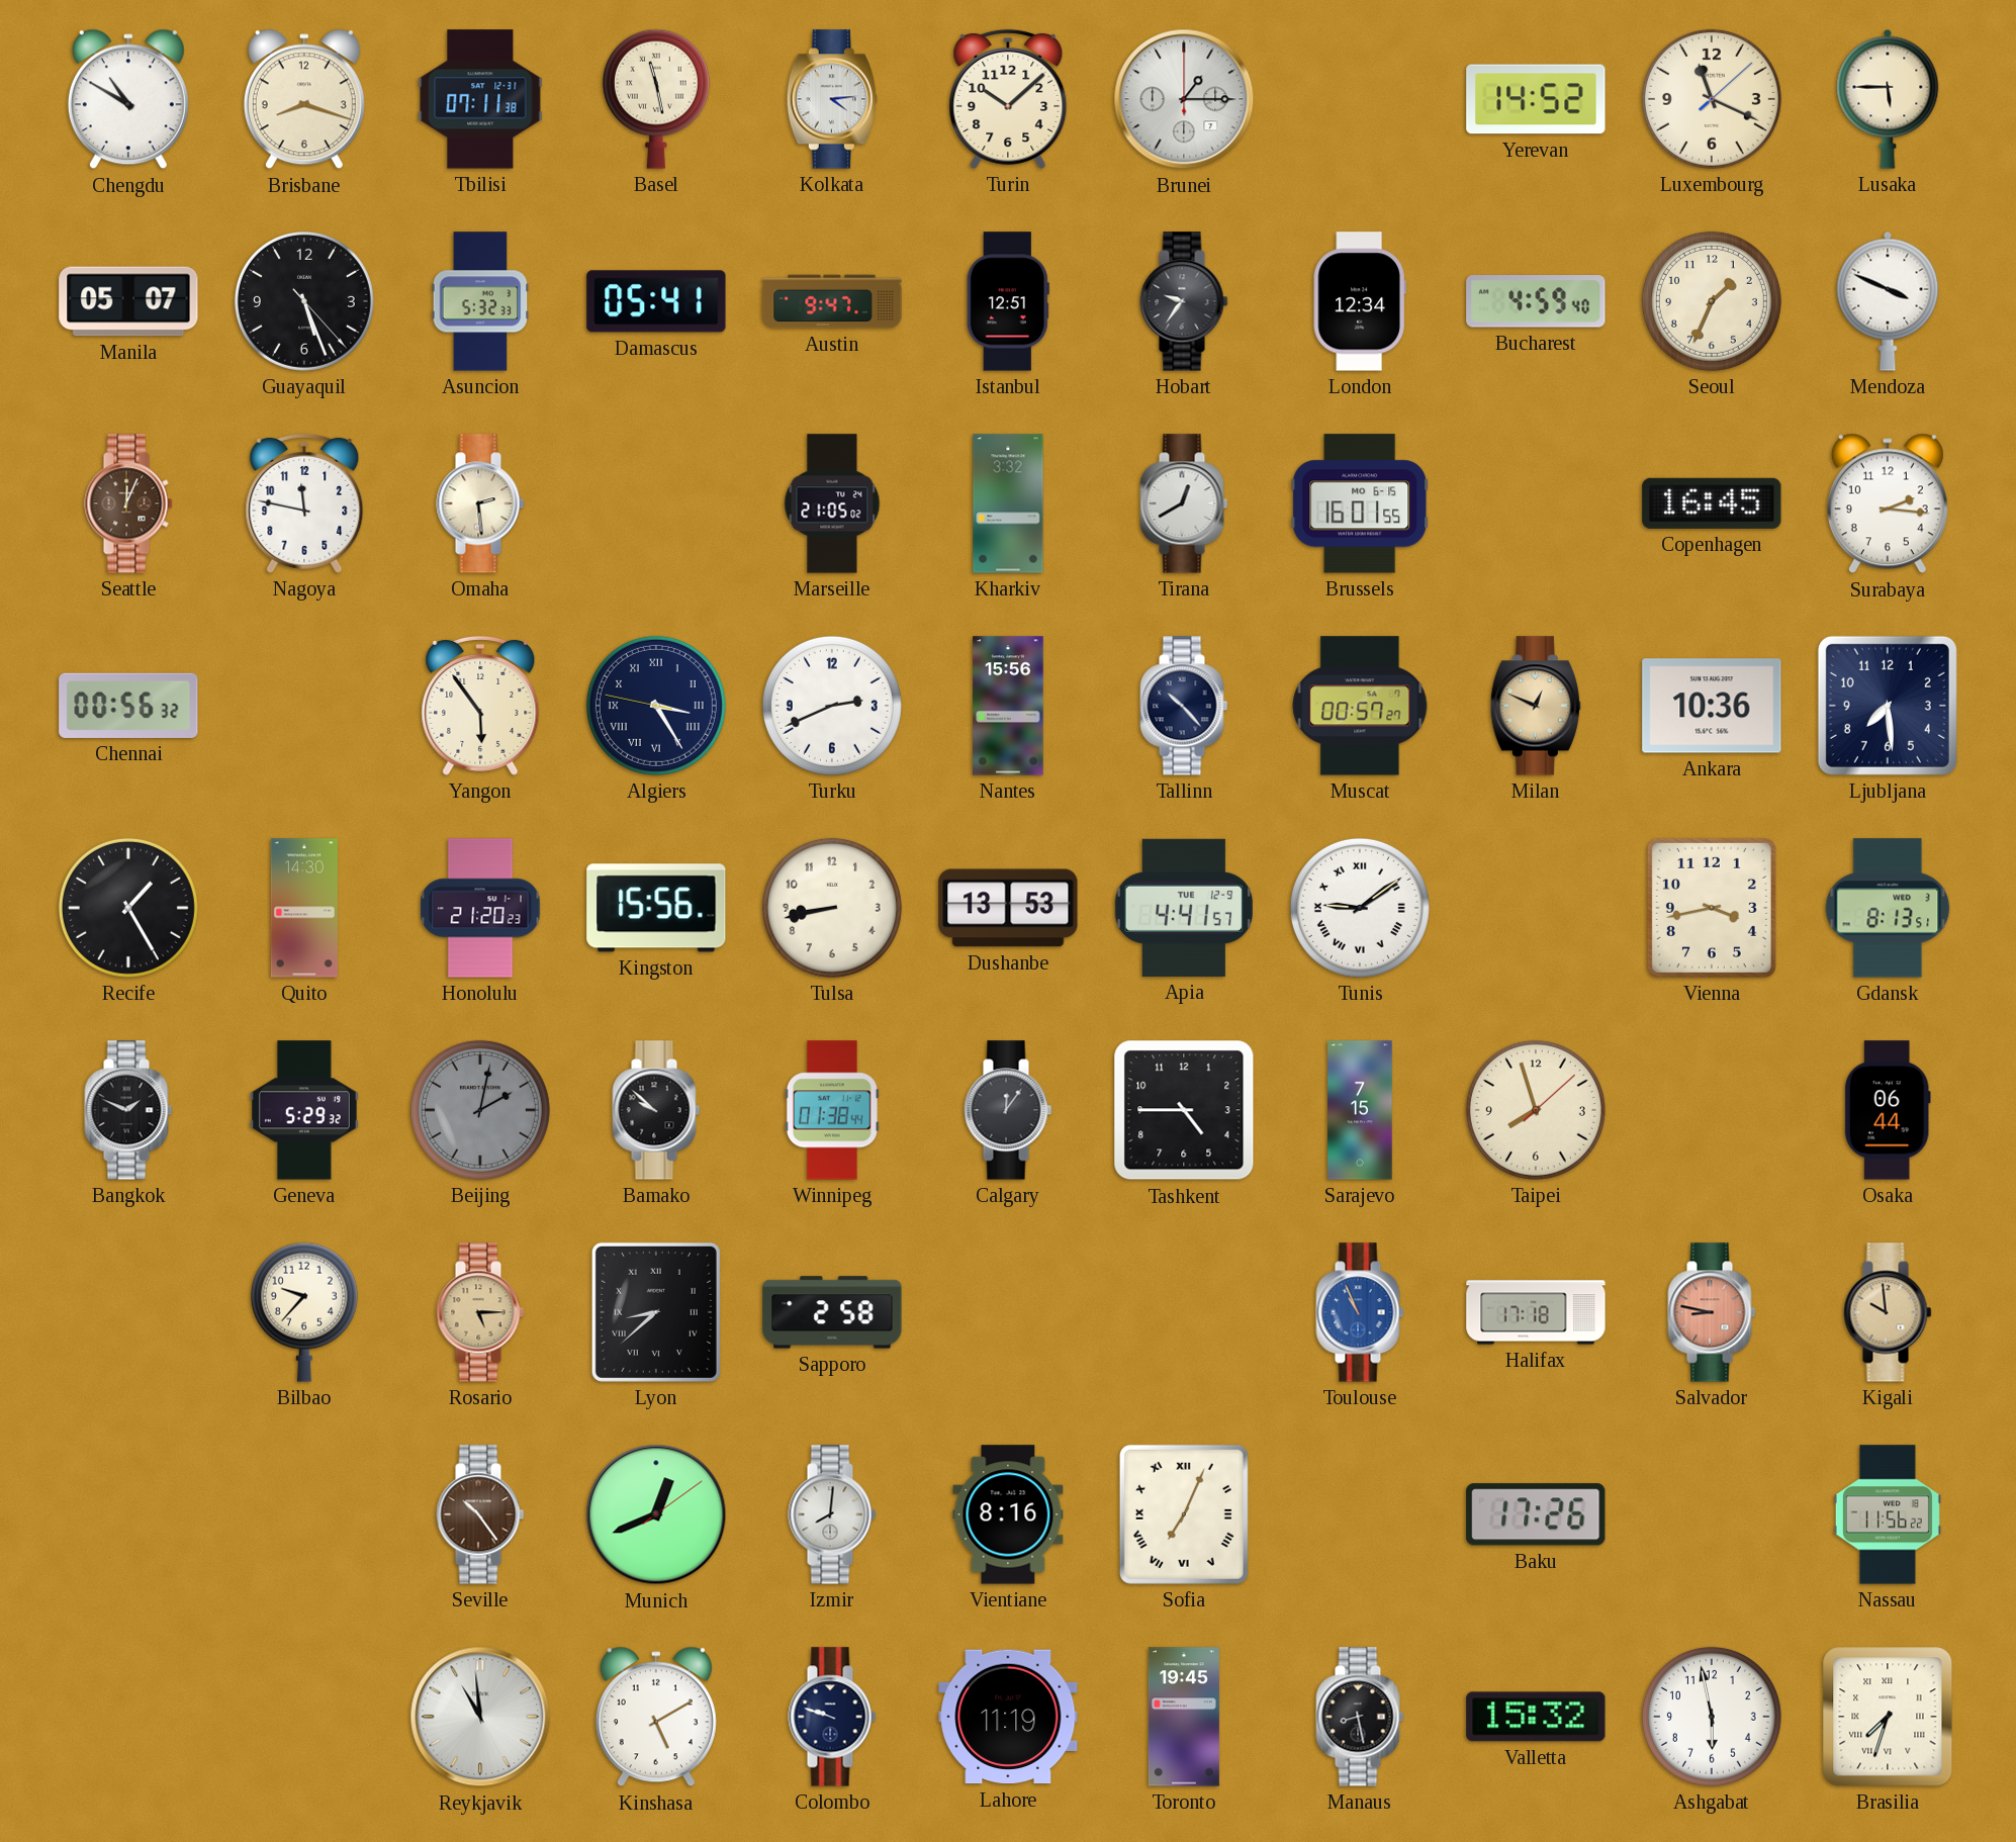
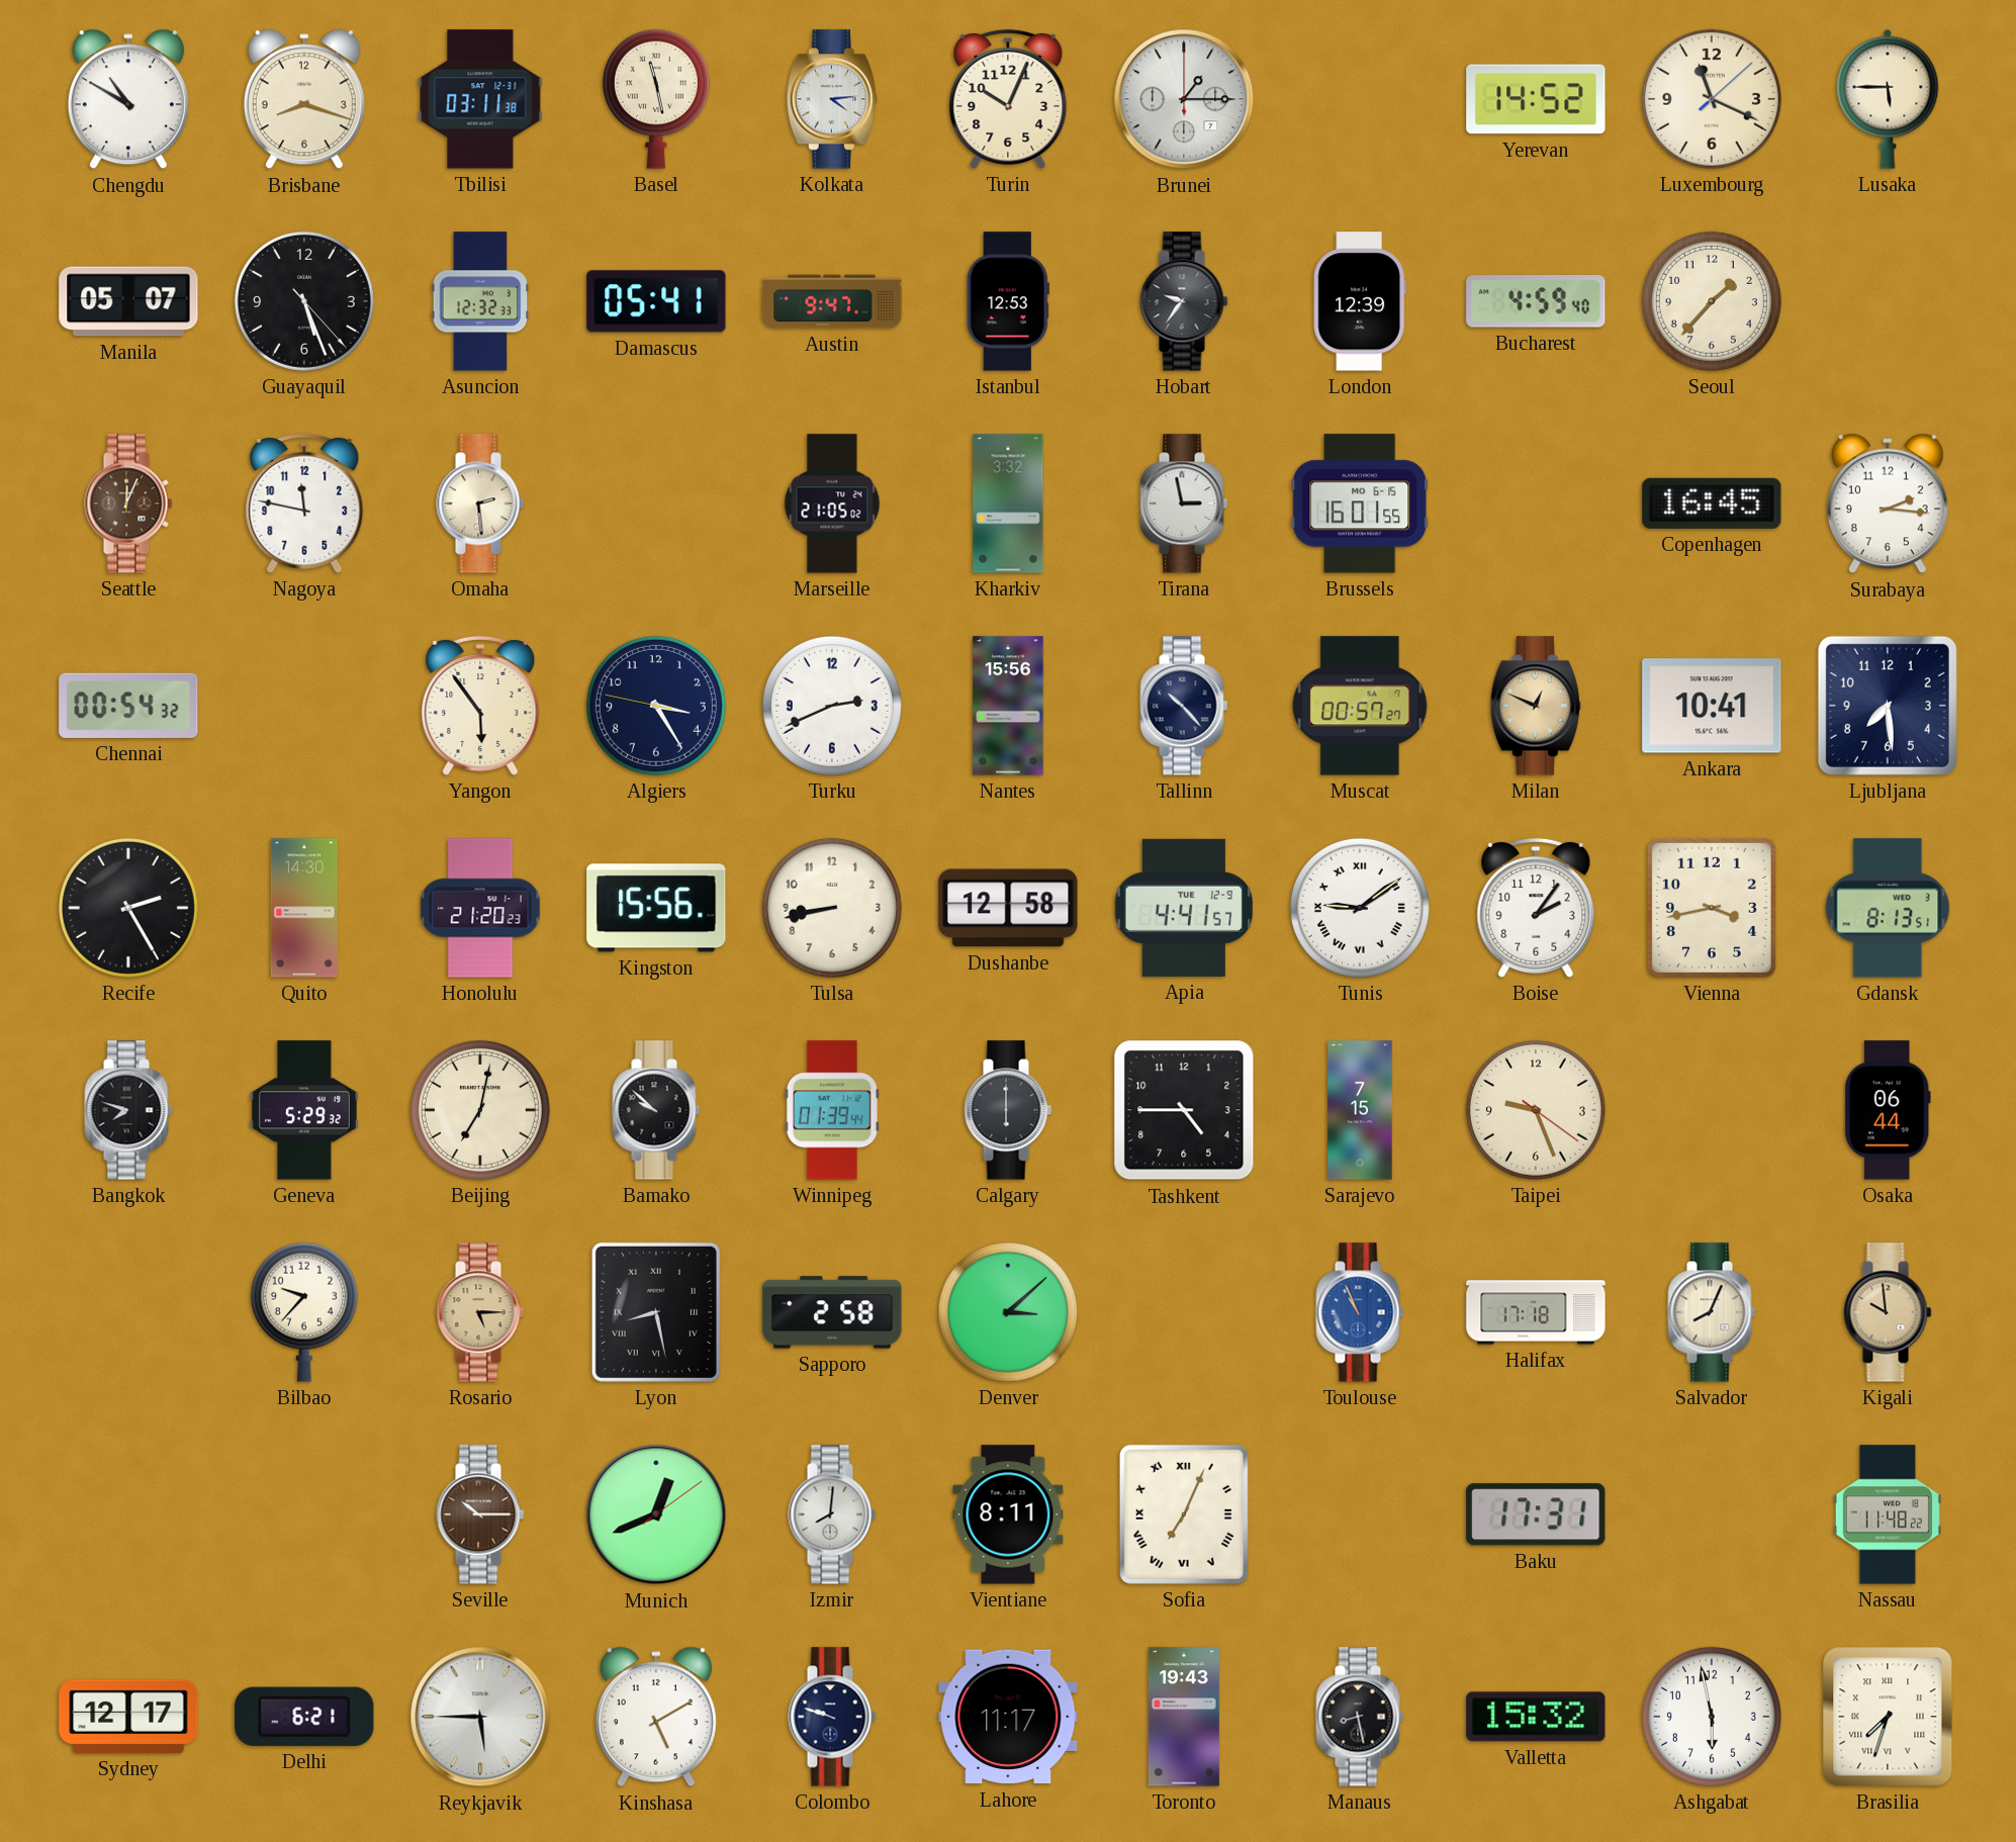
Tbilisi: 07:11 -> 03:11 (480, 99)
Turin: 10:08 -> 10:04 (1008, 99)
Asuncion: 5:32 -> 12:32 (480, 301)
Istanbul: 12:51 -> 12:53 (1008, 301)
London: 12:34 -> 12:39 (1360, 301)
Seoul: 1:34 -> 1:37 (1712, 301)
Mendoza: 3:49 -> none (1888, 301)
Tirana: 12:40 -> 2:58 (1184, 503)
Chennai: 00:56 -> 00:54 (128, 706)
Algiers numerals: Roman -> Arabic (656, 706)
Ankara: 10:36 -> 10:41 (1712, 706)
Recife: 1:25 -> 2:25 (128, 908)
Dushanbe: 13:53 -> 12:58 (1008, 908)
Boise: none -> 2:06 (1536, 908)
Bangkok: 1:49 -> 7:48 (128, 1110)
Beijing: 2:02 -> 7:02 (480, 1110)
Beijing dial: grey -> cream (480, 1110)
Winnipeg: 01:38 -> 01:39 (832, 1110)
Calgary: 12:06 -> 6:00 (1008, 1110)
Taipei: 7:57 -> 9:26 (1536, 1110)
Lyon: 8:38 -> 8:28 (656, 1312)
Denver: none -> 3:08 (1008, 1312)
Salvador: 8:47 -> 8:04 (1712, 1312)
Salvador dial: salmon -> cream (1712, 1312)
Seville: 10:24 -> 10:15 (480, 1514)
Vientiane: 8:16 -> 8:11 (1008, 1514)
Baku: 17:26 -> 17:31 (1536, 1514)
Nassau: 11:56 -> 11:48 (1888, 1514)
Sydney: none -> 12:17 (128, 1717)
Delhi: none -> 6:21 (304, 1717)
Reykjavik: 10:59 -> 5:45 (480, 1717)
Lahore: 11:19 -> 11:17 (1008, 1717)
Toronto: 19:45 -> 19:43 (1184, 1717)
